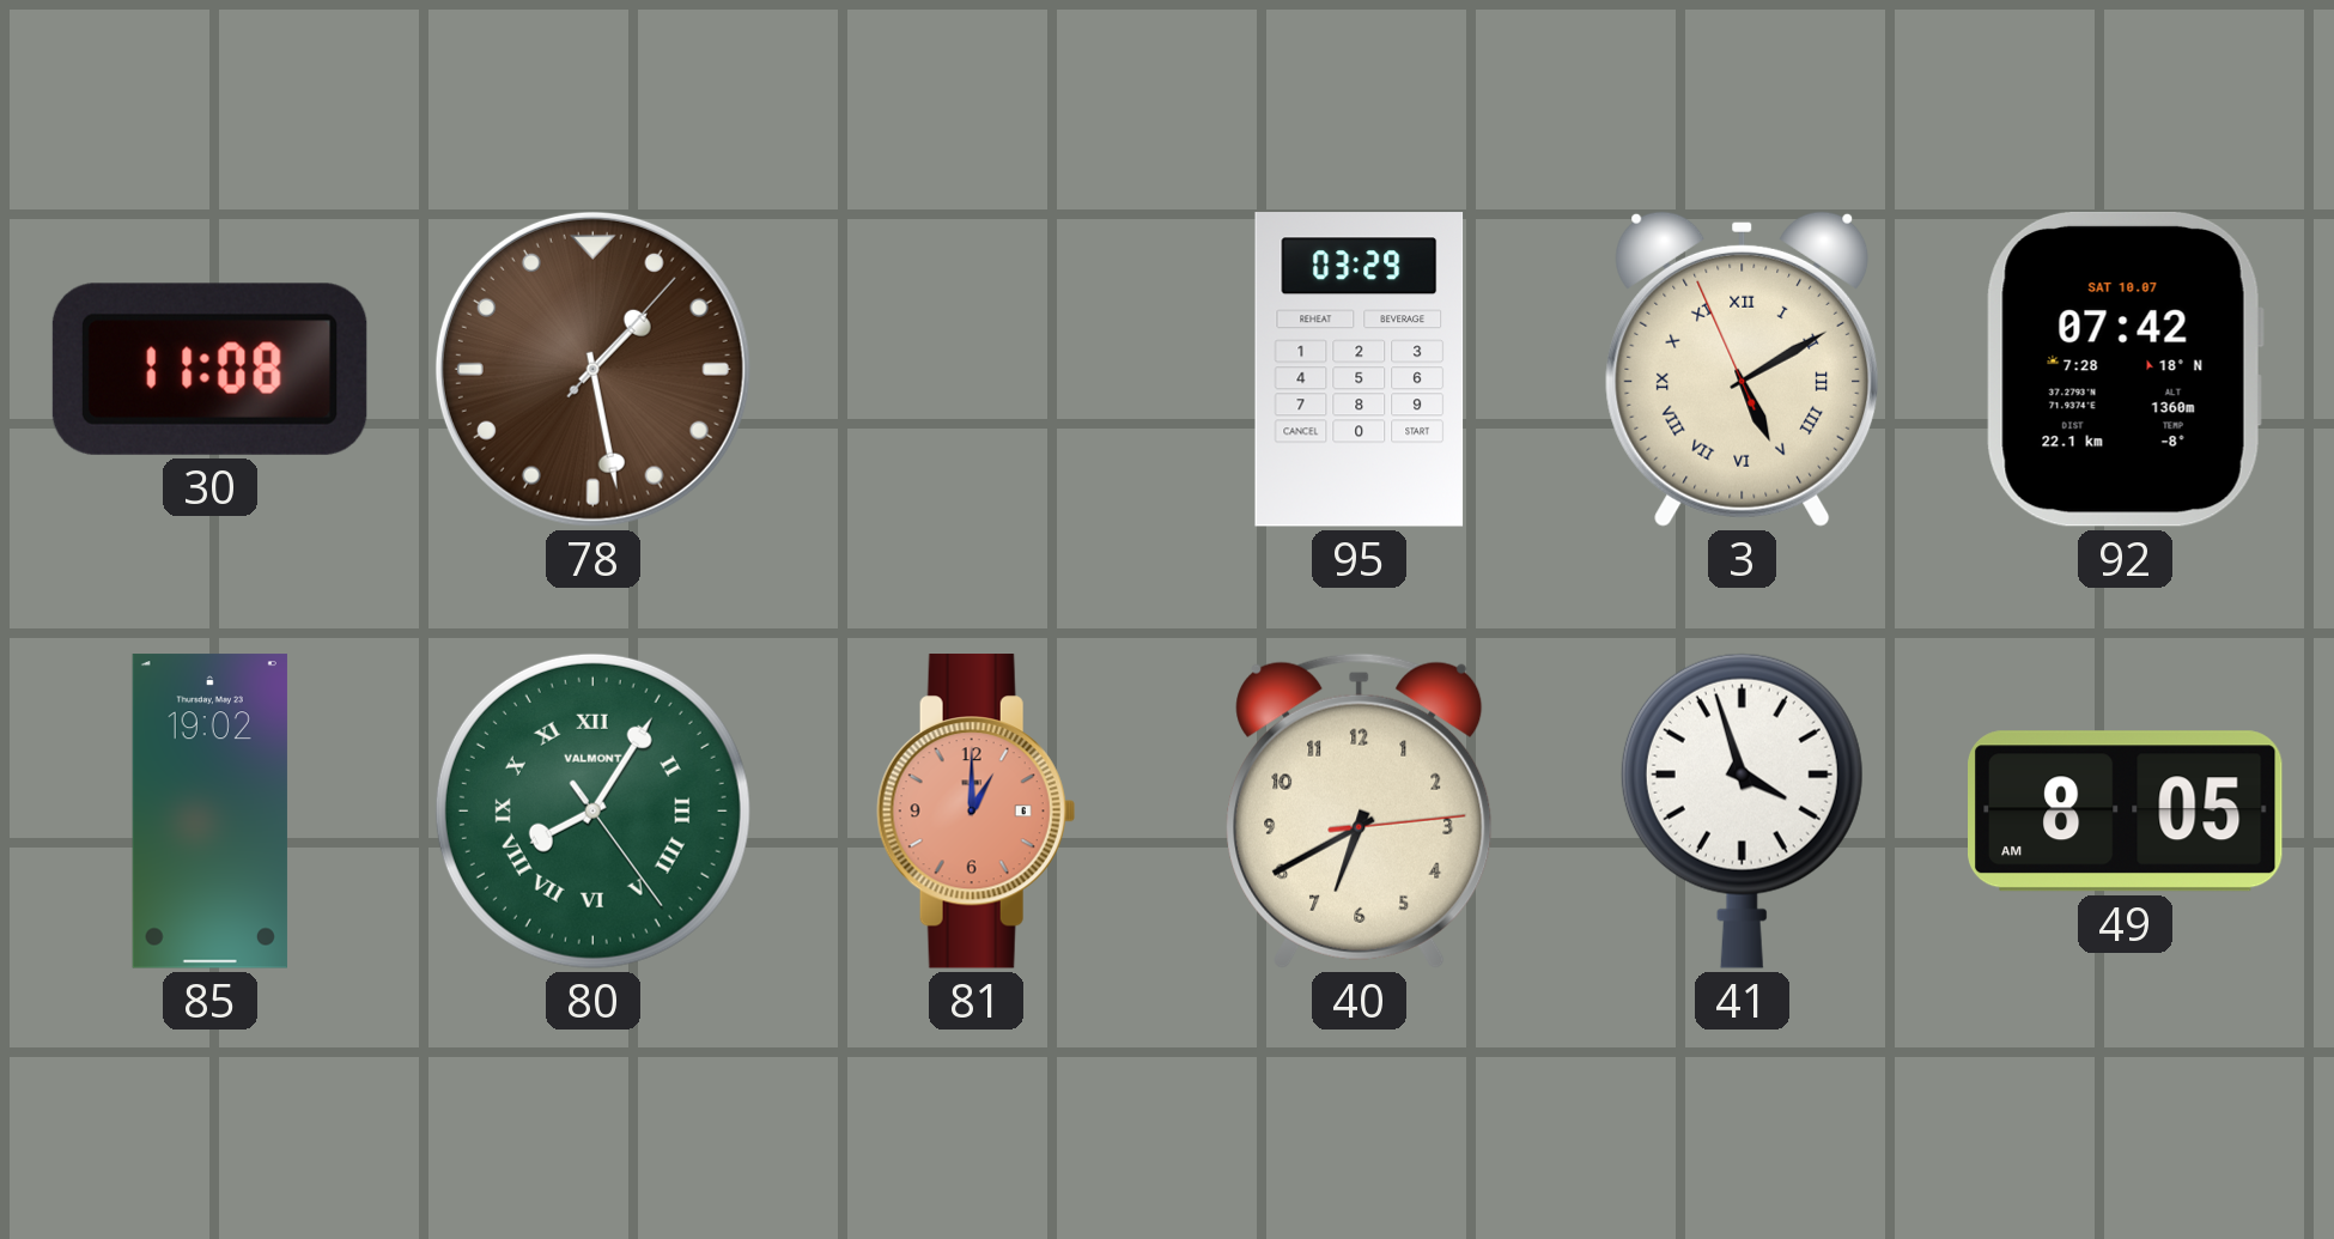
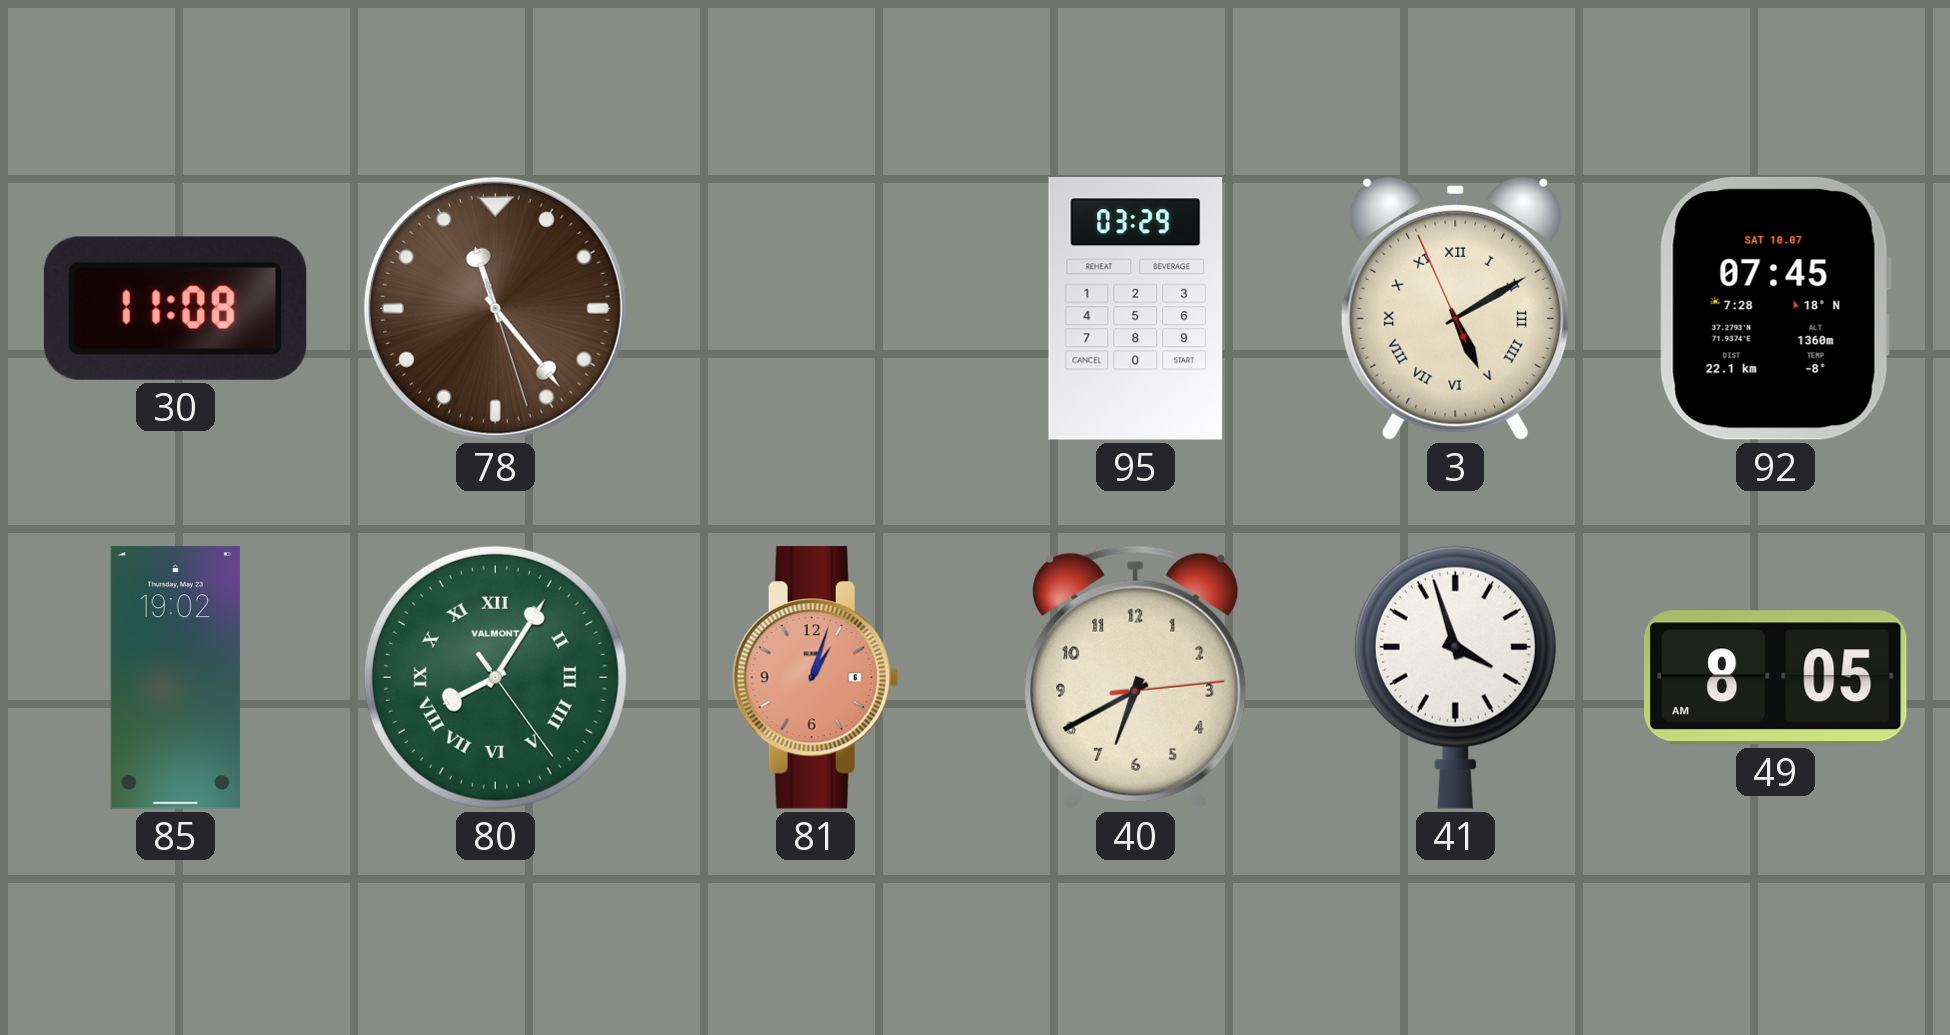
78: 1:28 -> 11:23 (495, 308)
92: 07:42 -> 07:45 (1775, 308)
81: 1:00 -> 1:03 (815, 678)
